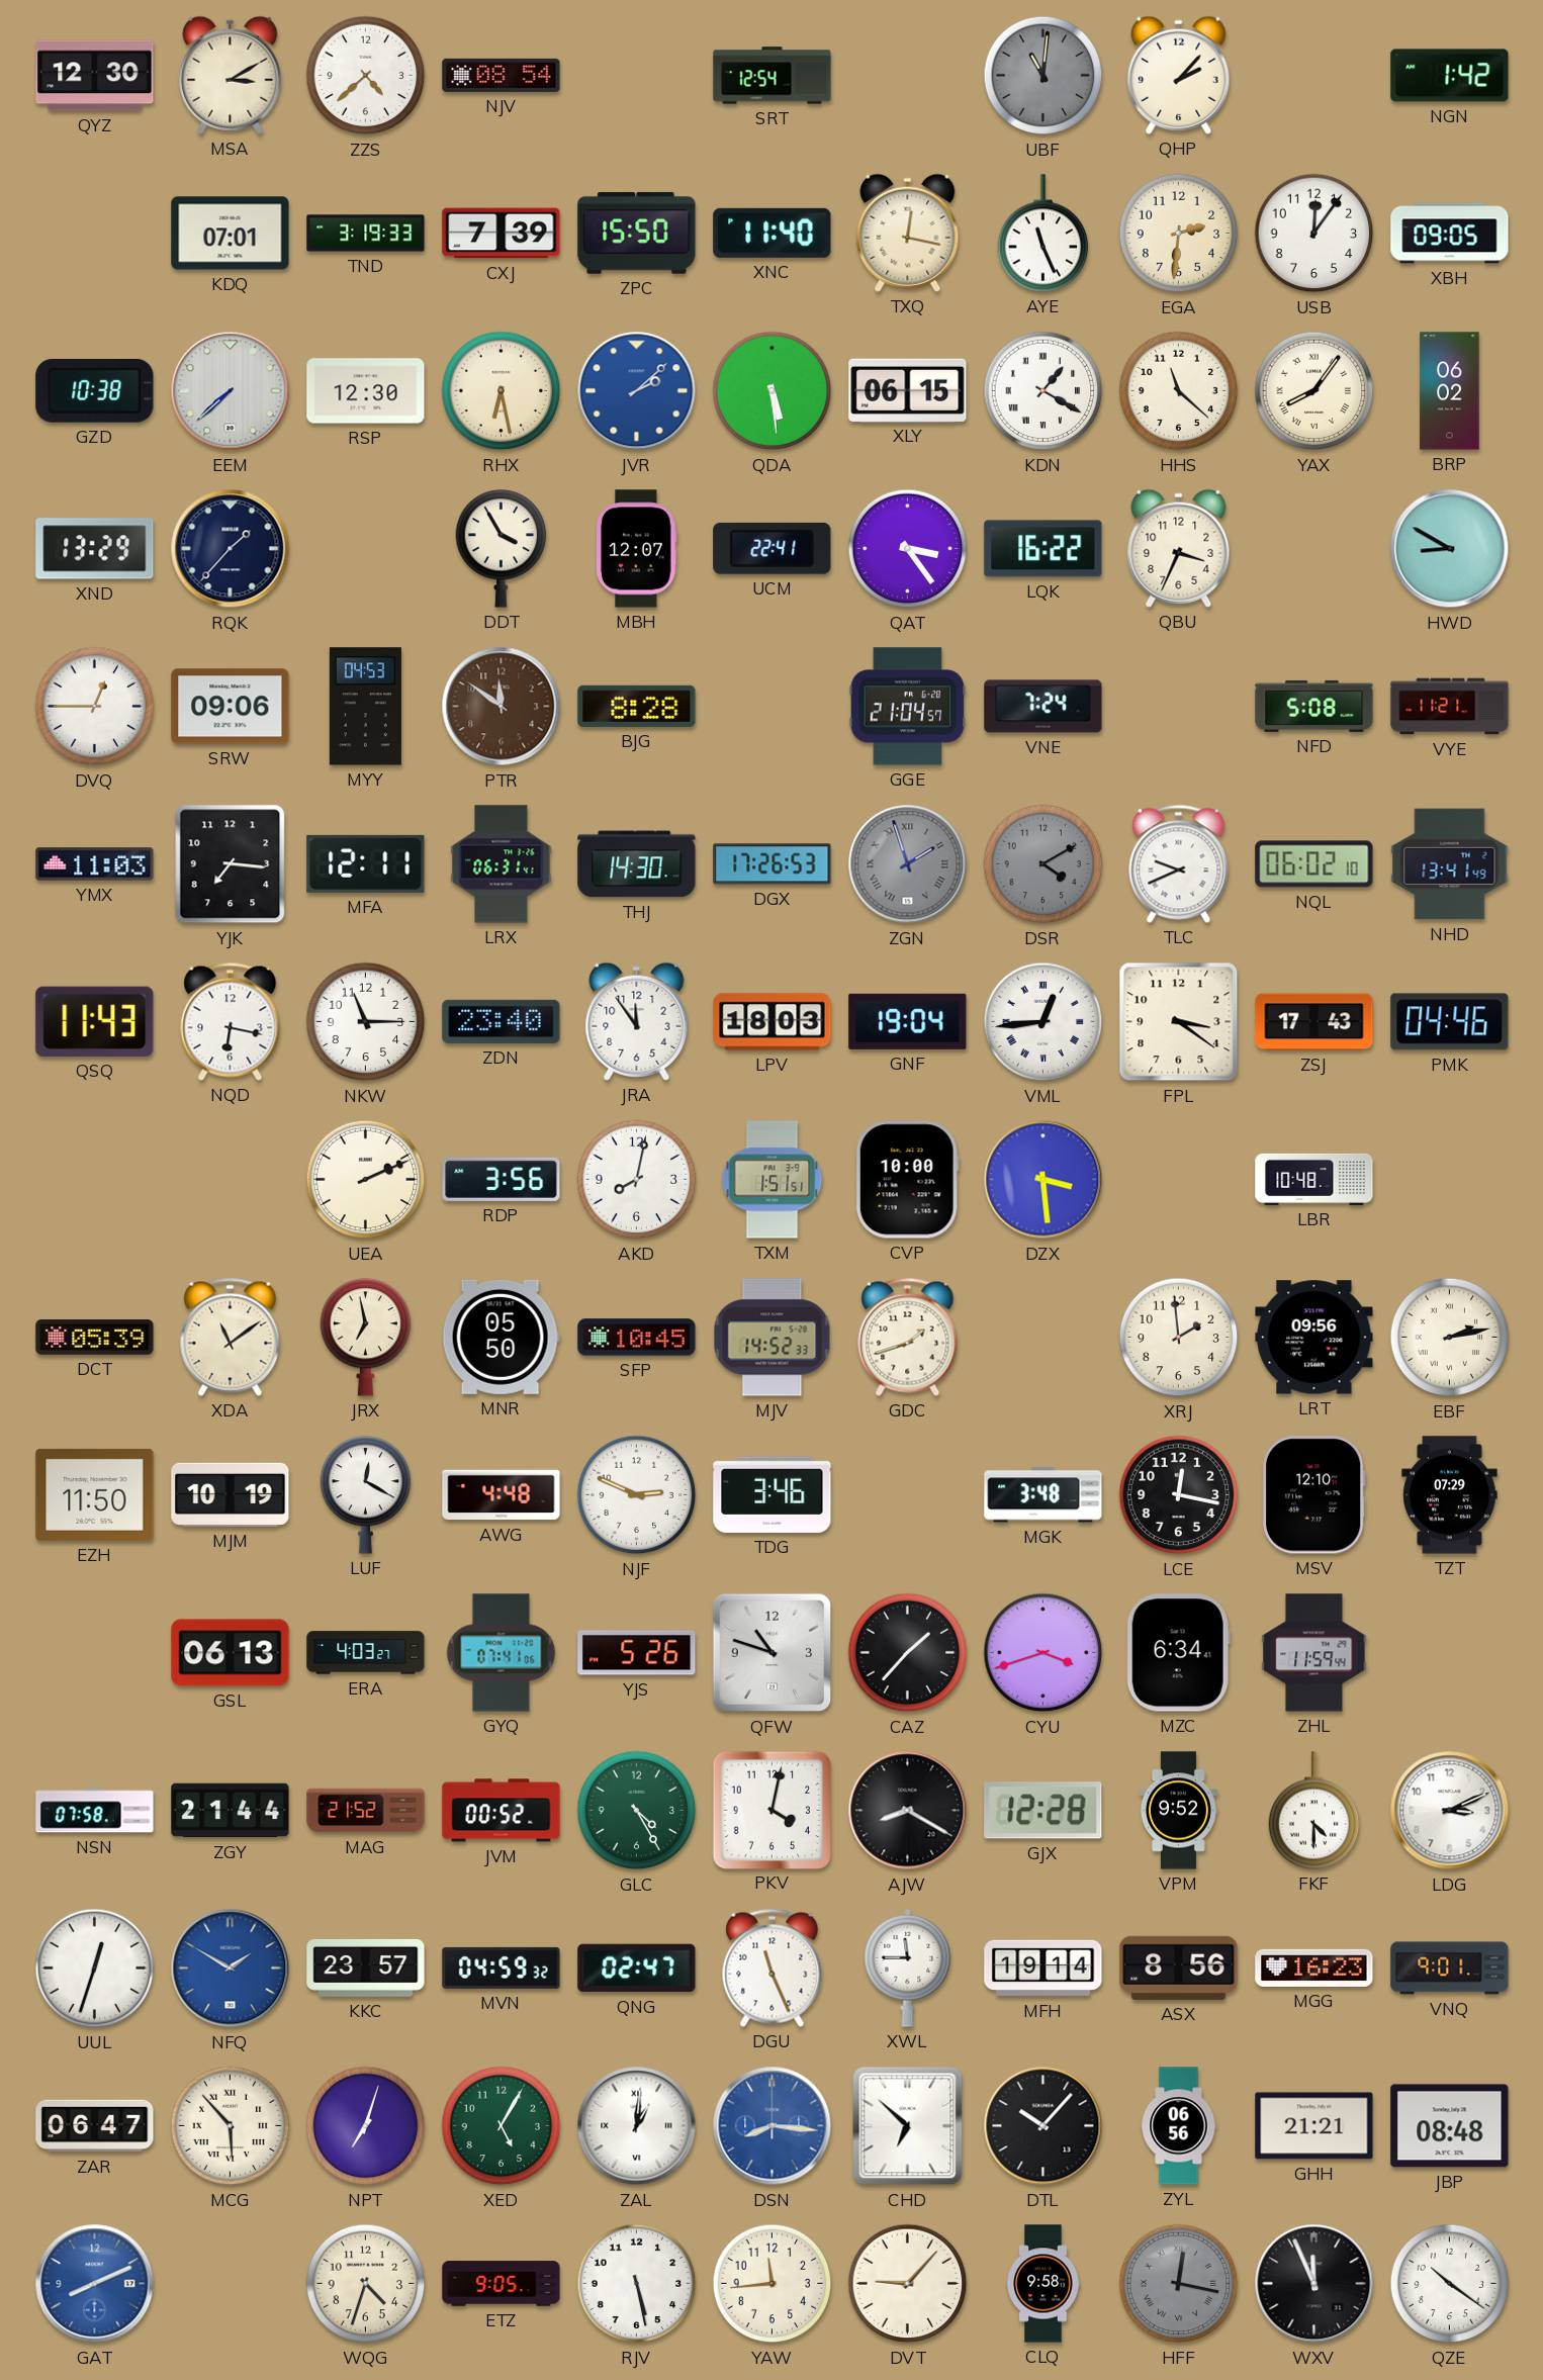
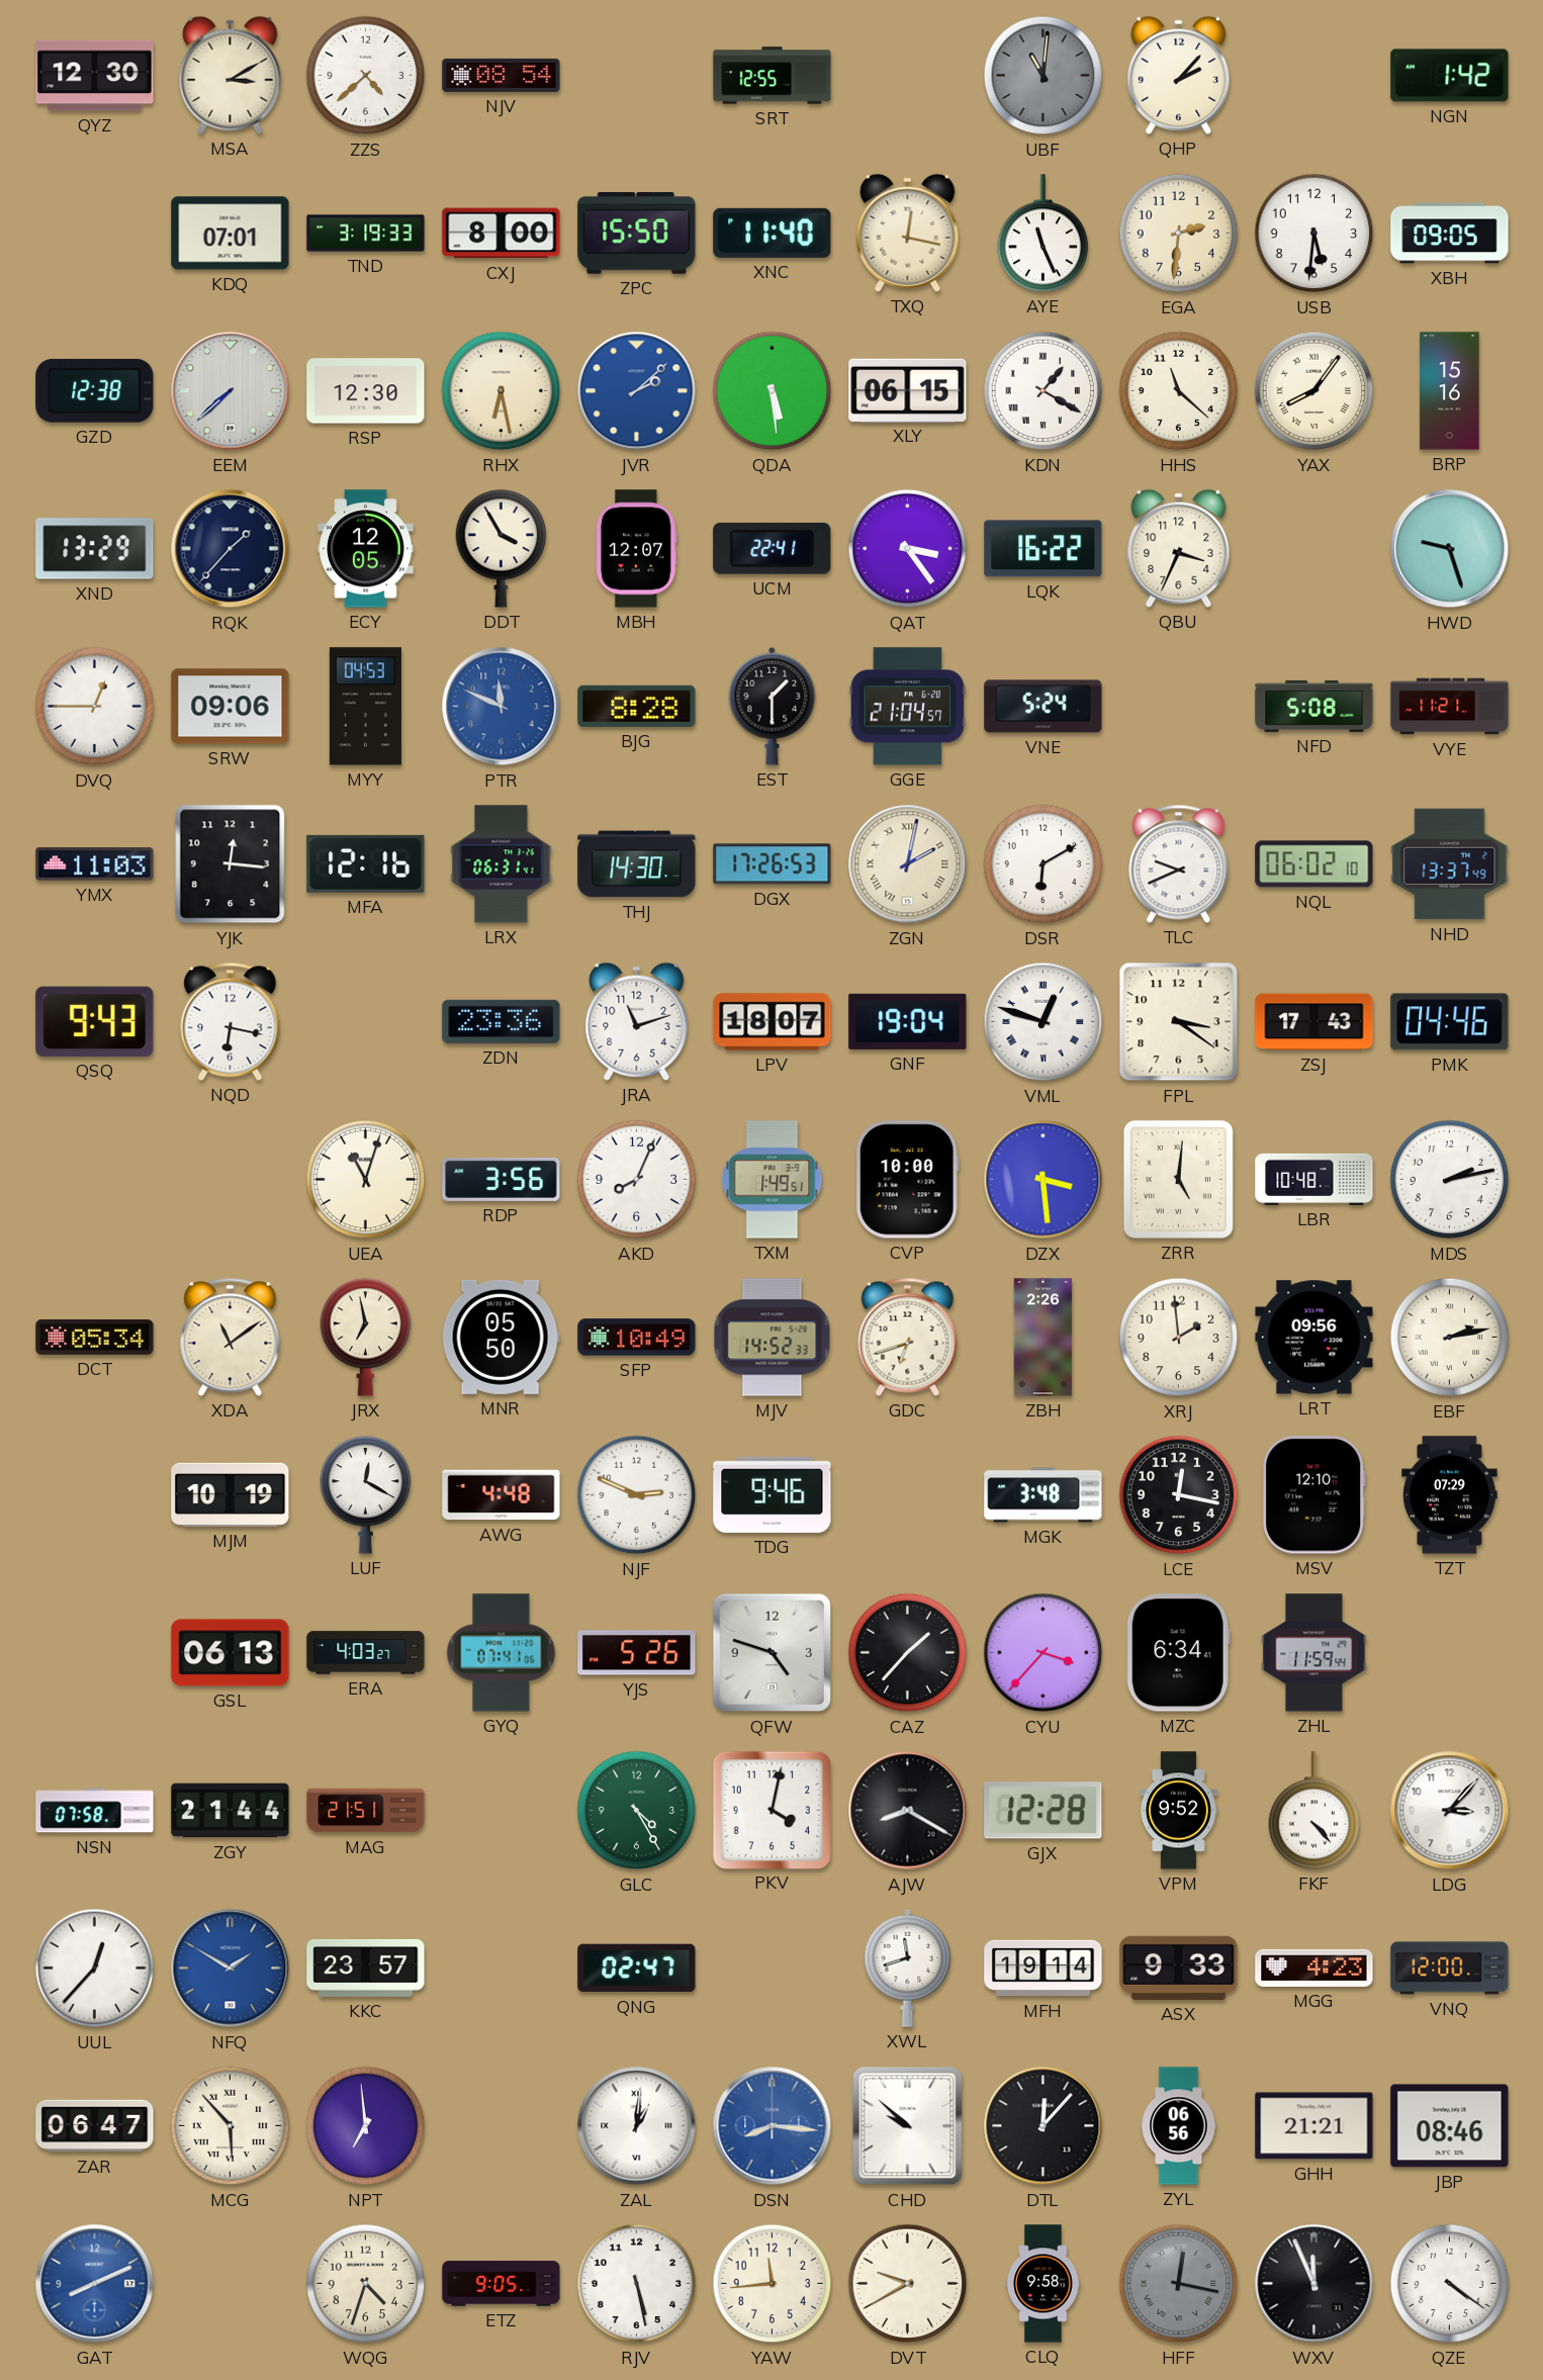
SRT: 12:54 -> 12:55 (773, 76)
CXJ: 7:39 -> 8:00 (502, 234)
USB: 12:06 -> 5:31 (1314, 234)
GZD: 10:38 -> 12:38 (95, 390)
BRP: 06:02 -> 15:16 (1450, 391)
ECY: none -> 12:05 (366, 549)
HWD: 8:50 -> 9:27 (1450, 549)
PTR: 11:51 -> 11:49 (502, 707)
PTR dial: brown -> blue (502, 707)
EST: none -> 1:30 (773, 706)
VNE: 7:24 -> 5:24 (1043, 707)
YJK: 7:16 -> 12:16 (231, 864)
MFA: 12:11 -> 12:16 (366, 863)
ZGN: 1:57 -> 2:02 (908, 864)
ZGN dial: grey -> cream (908, 864)
DSR: 4:10 -> 6:10 (1043, 864)
DSR dial: grey -> white (1043, 864)
NHD: 13:41 -> 13:37 (1450, 864)
QSQ: 11:43 -> 9:43 (95, 1021)
NKW: 11:15 -> none (366, 1022)
ZDN: 23:40 -> 23:36 (502, 1021)
JRA: 11:54 -> 11:12 (637, 1021)
LPV: 18:03 -> 18:07 (773, 1022)
VML: 12:44 -> 12:48 (1043, 1022)
UEA: 2:11 -> 11:03 (366, 1180)
AKD: 8:02 -> 8:04 (637, 1180)
TXM: 1:51 -> 1:49 (773, 1180)
ZRR: none -> 5:01 (1178, 1179)
MDS: none -> 2:13 (1450, 1180)
DCT: 05:39 -> 05:34 (95, 1338)
SFP: 10:45 -> 10:49 (637, 1338)
GDC: 1:42 -> 6:42 (908, 1337)
ZBH: none -> 2:26 (1043, 1338)
EZH: 11:50 -> none (95, 1494)
TDG: 3:46 -> 9:46 (773, 1494)
QFW: 10:48 -> 4:48 (773, 1653)
CYU: 3:42 -> 3:37 (1043, 1653)
MAG: 21:52 -> 21:51 (366, 1811)
JVM: 00:52 -> none (502, 1811)
FKF: 4:30 -> 4:23 (1314, 1811)
LDG: 3:11 -> 3:07 (1450, 1811)
UUL: 12:33 -> 12:37 (95, 1969)
MVN: 04:59 -> none (502, 1967)
DGU: 11:26 -> none (773, 1967)
XWL: 11:45 -> 11:42 (908, 1967)
ASX: 8:56 -> 9:33 (1179, 1967)
MGG: 16:23 -> 4:23 (1314, 1967)
VNQ: 9:01 -> 12:00 (1450, 1969)
NPT: 7:03 -> 6:59 (366, 2126)
XED: 5:05 -> none (502, 2126)
CHD: 6:52 -> 9:52 (908, 2126)
DTL: 10:07 -> 12:07 (1043, 2126)
JBP: 08:48 -> 08:46 (1450, 2126)
DVT: 9:07 -> 9:40 (908, 2284)
QZE: 10:21 -> 4:21 (1450, 2284)
